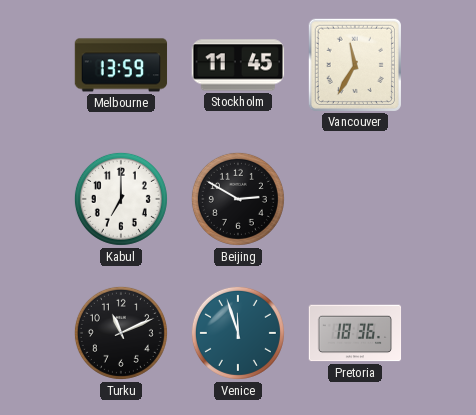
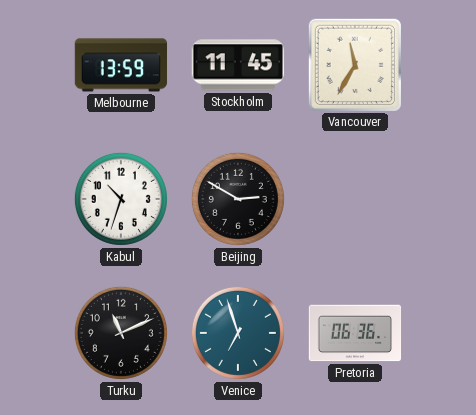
Kabul: 7:00 -> 10:33 (121, 199)
Venice: 11:57 -> 6:57 (238, 333)
Pretoria: 18:36 -> 06:36 (355, 333)
